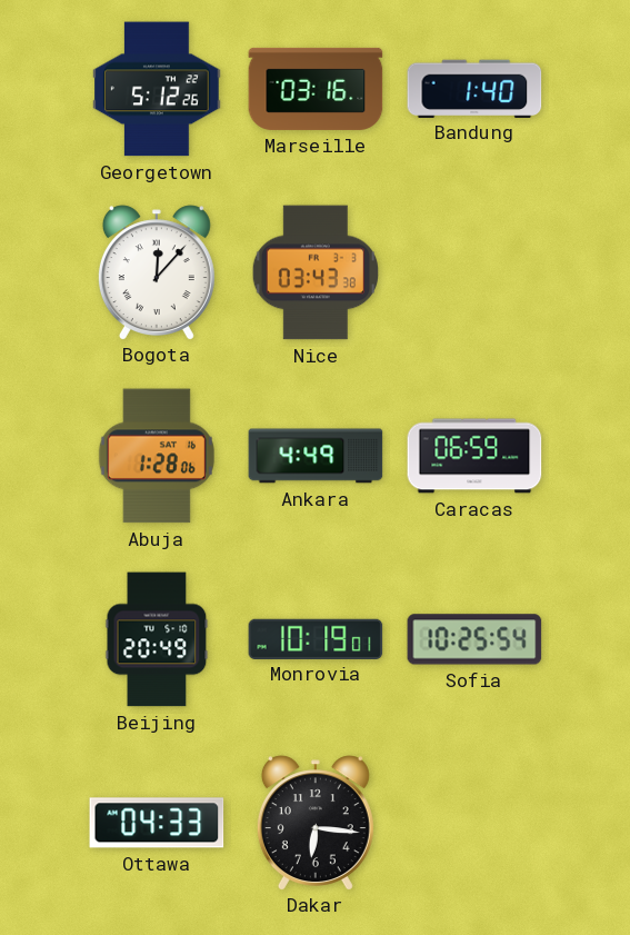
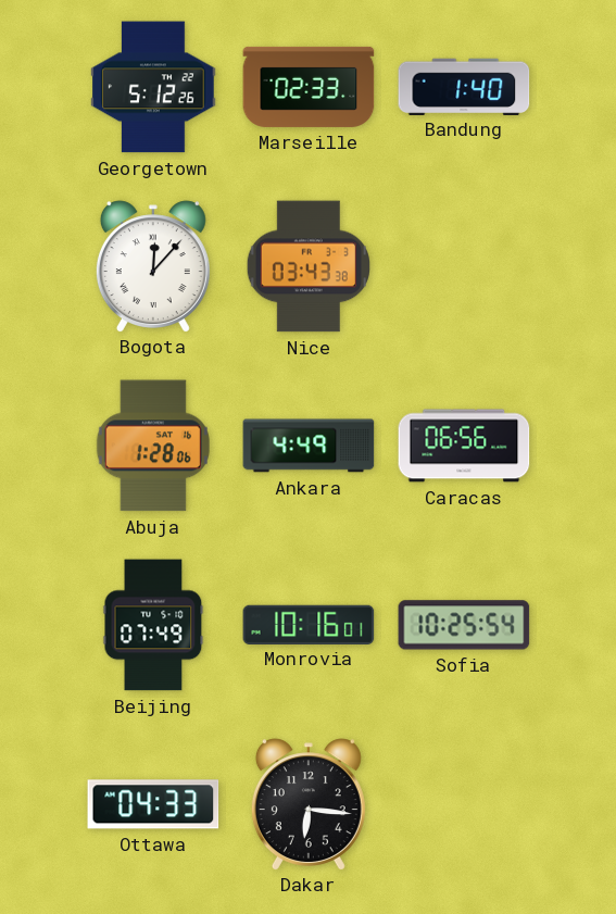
Marseille: 03:16 -> 02:33 (309, 87)
Caracas: 06:59 -> 06:56 (464, 446)
Beijing: 20:49 -> 07:49 (153, 625)
Monrovia: 10:19 -> 10:16 (309, 624)
